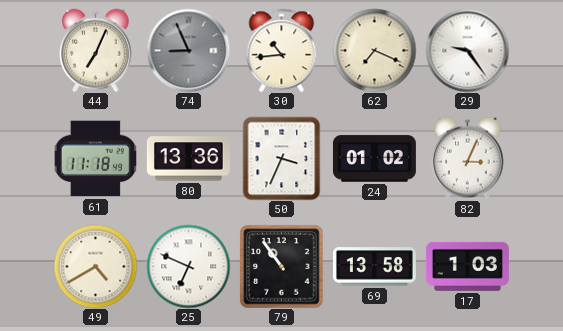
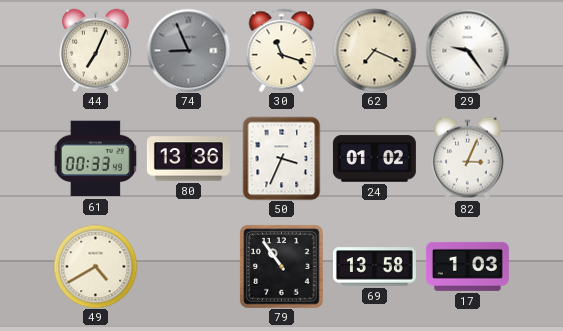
30: 10:44 -> 11:18 (282, 50)
61: 11:18 -> 00:33 (95, 159)
25: 6:49 -> none (188, 266)
